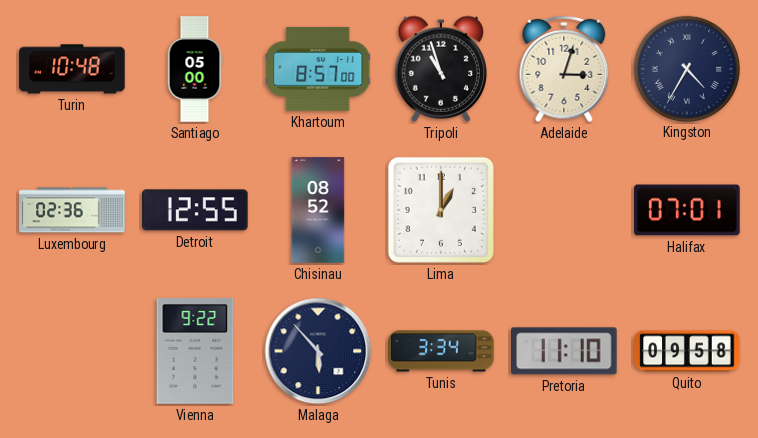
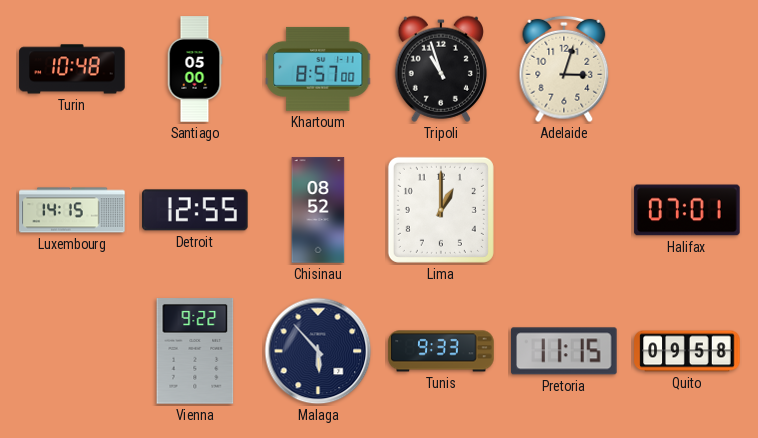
Kingston: 4:35 -> none (686, 68)
Luxembourg: 02:36 -> 14:15 (72, 210)
Tunis: 3:34 -> 9:33 (441, 351)
Pretoria: 11:10 -> 11:15 (565, 351)
